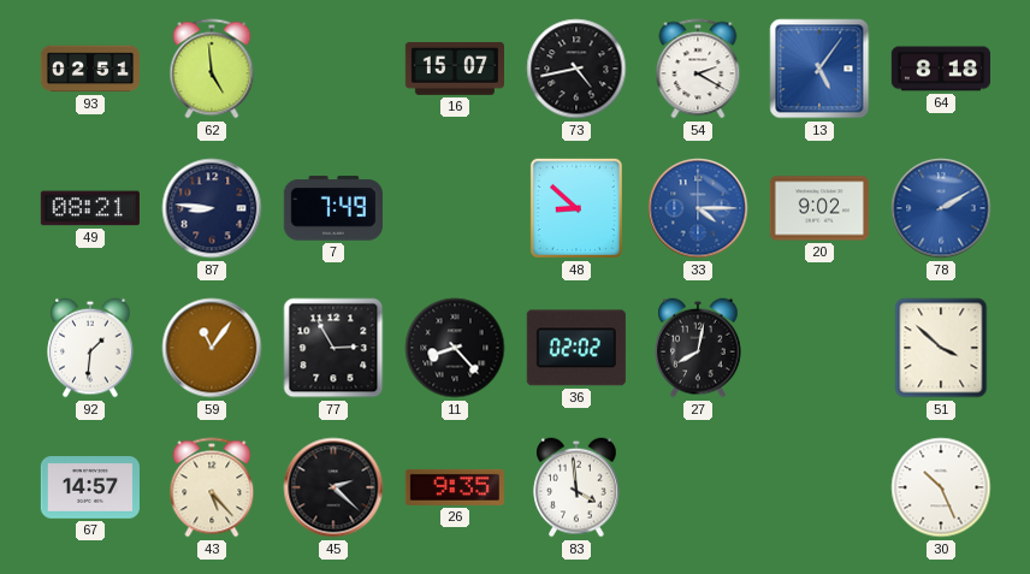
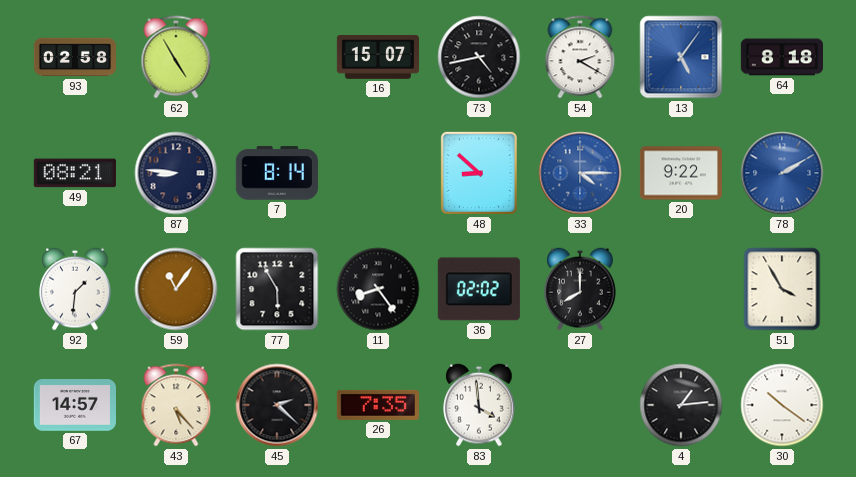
93: 02:51 -> 02:58 (74, 57)
62: 4:59 -> 4:55 (176, 57)
7: 7:49 -> 8:14 (277, 173)
20: 9:02 -> 9:22 (681, 173)
77: 2:55 -> 5:55 (277, 289)
11: 8:23 -> 8:24 (378, 289)
27: 8:02 -> 8:00 (580, 289)
51: 3:52 -> 3:55 (782, 289)
26: 9:35 -> 7:35 (378, 405)
4: none -> 1:14 (681, 405)
30: 10:26 -> 10:21 (782, 405)
